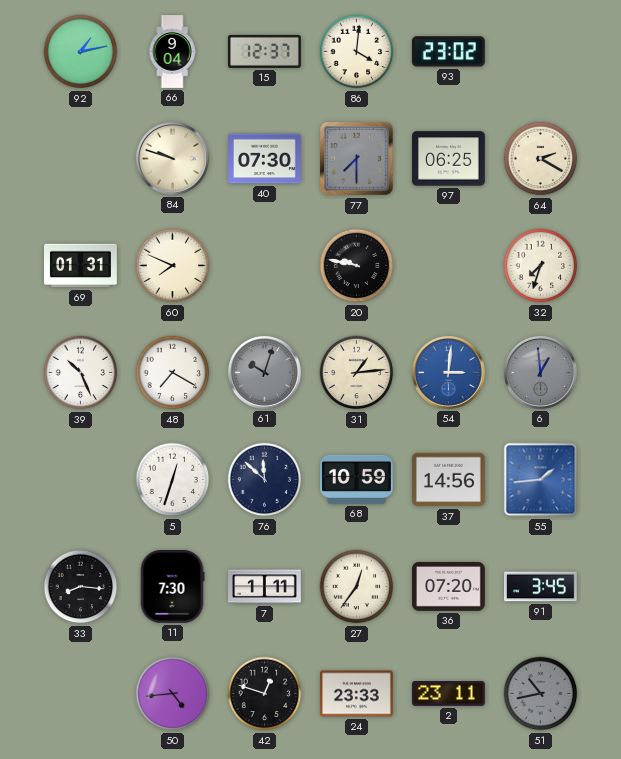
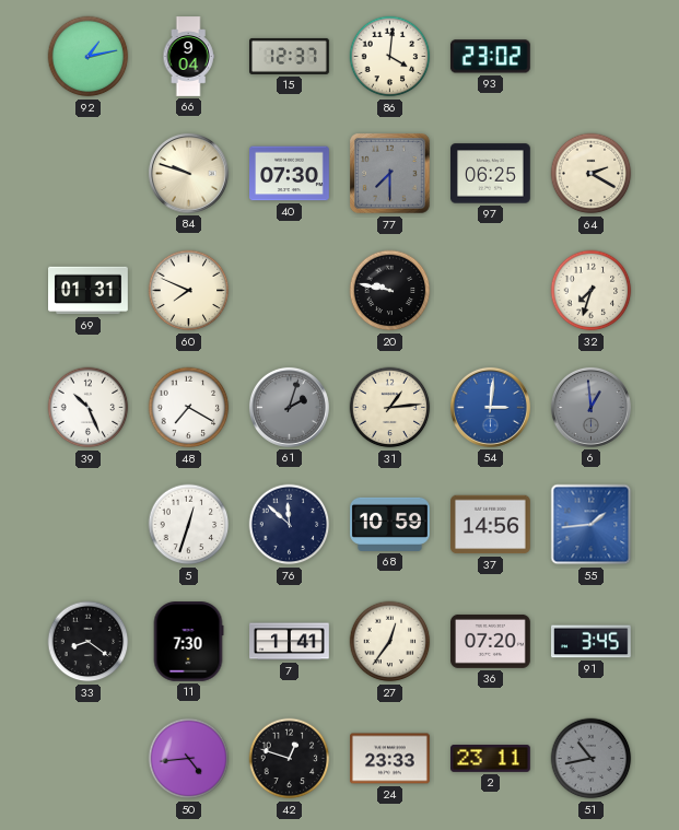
61: 10:03 -> 2:03 (289, 407)
33: 8:16 -> 8:21 (89, 642)
7: 1:11 -> 1:41 (290, 642)
